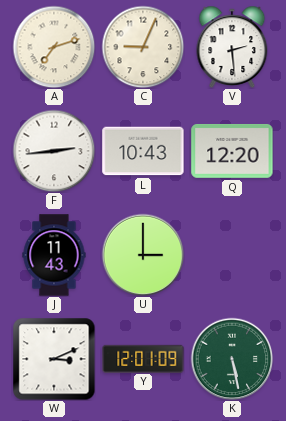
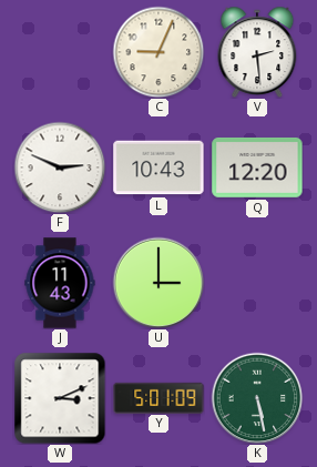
A: 7:12 -> none (54, 47)
F: 2:44 -> 2:49 (60, 167)
Y: 12:01 -> 5:01 (158, 397)
